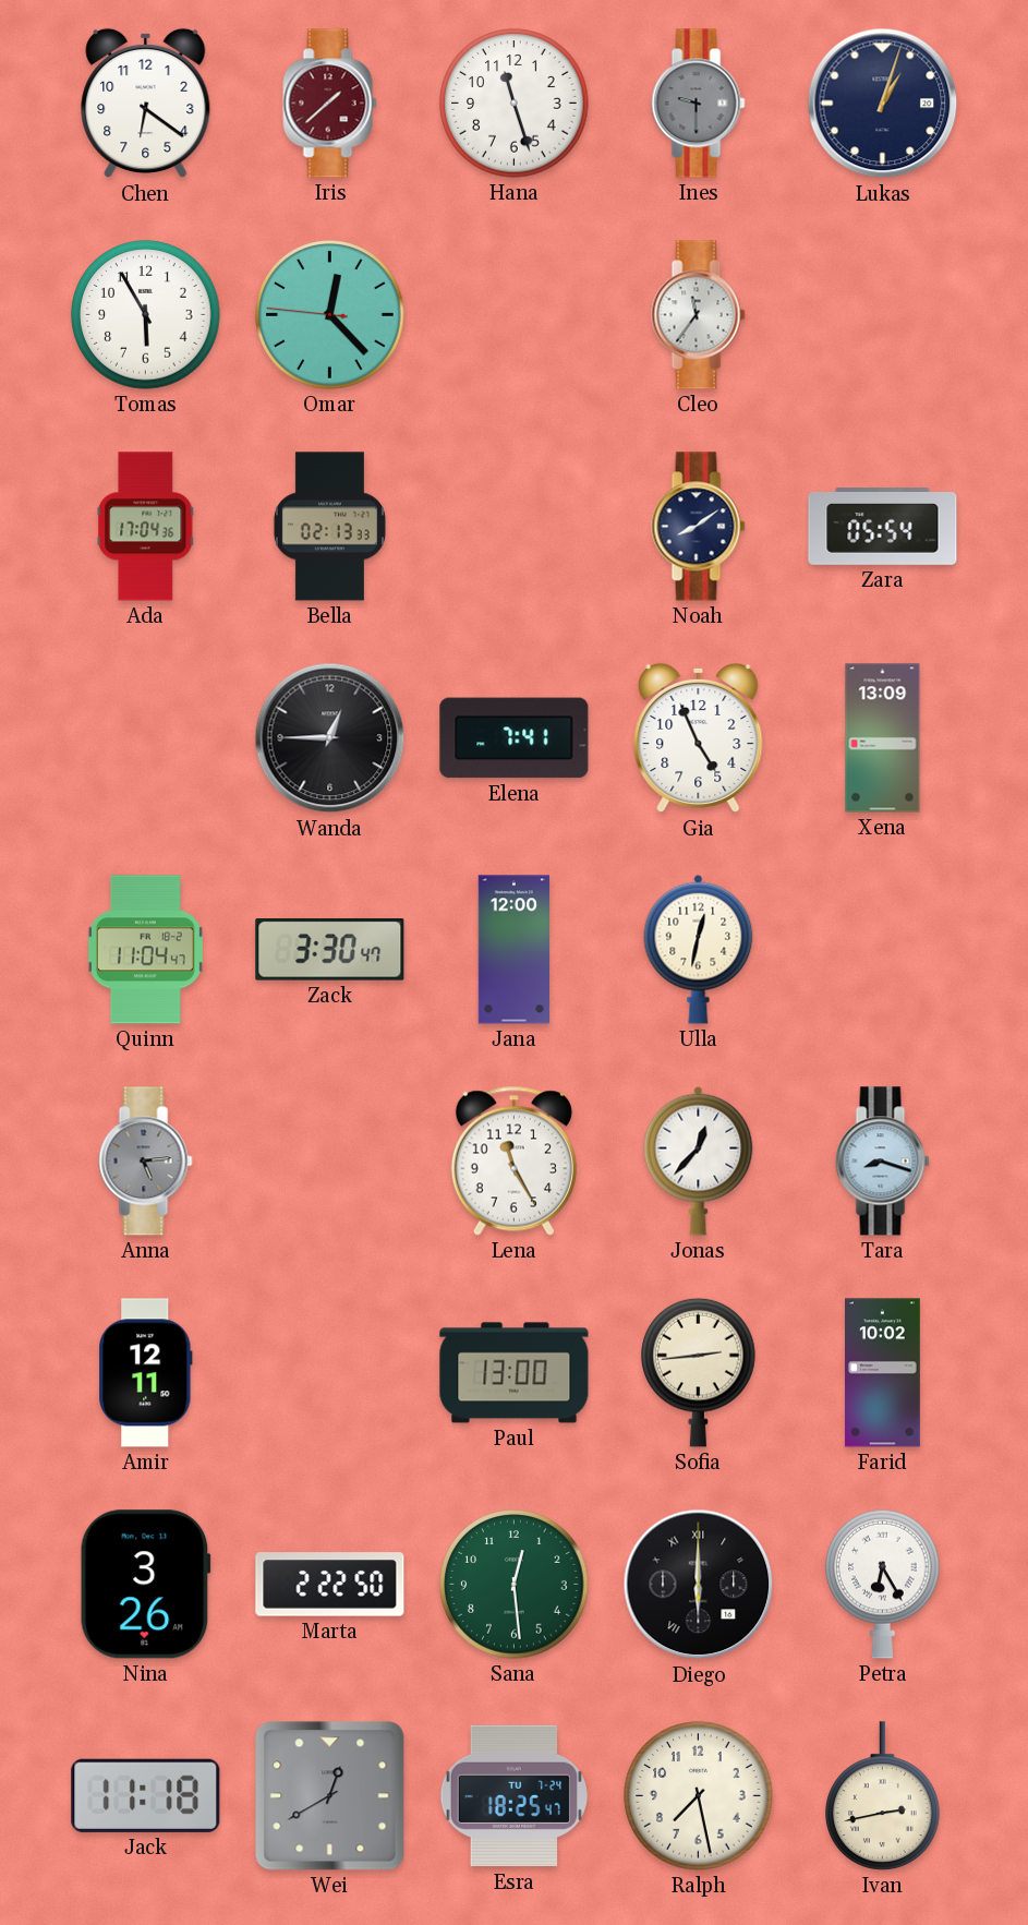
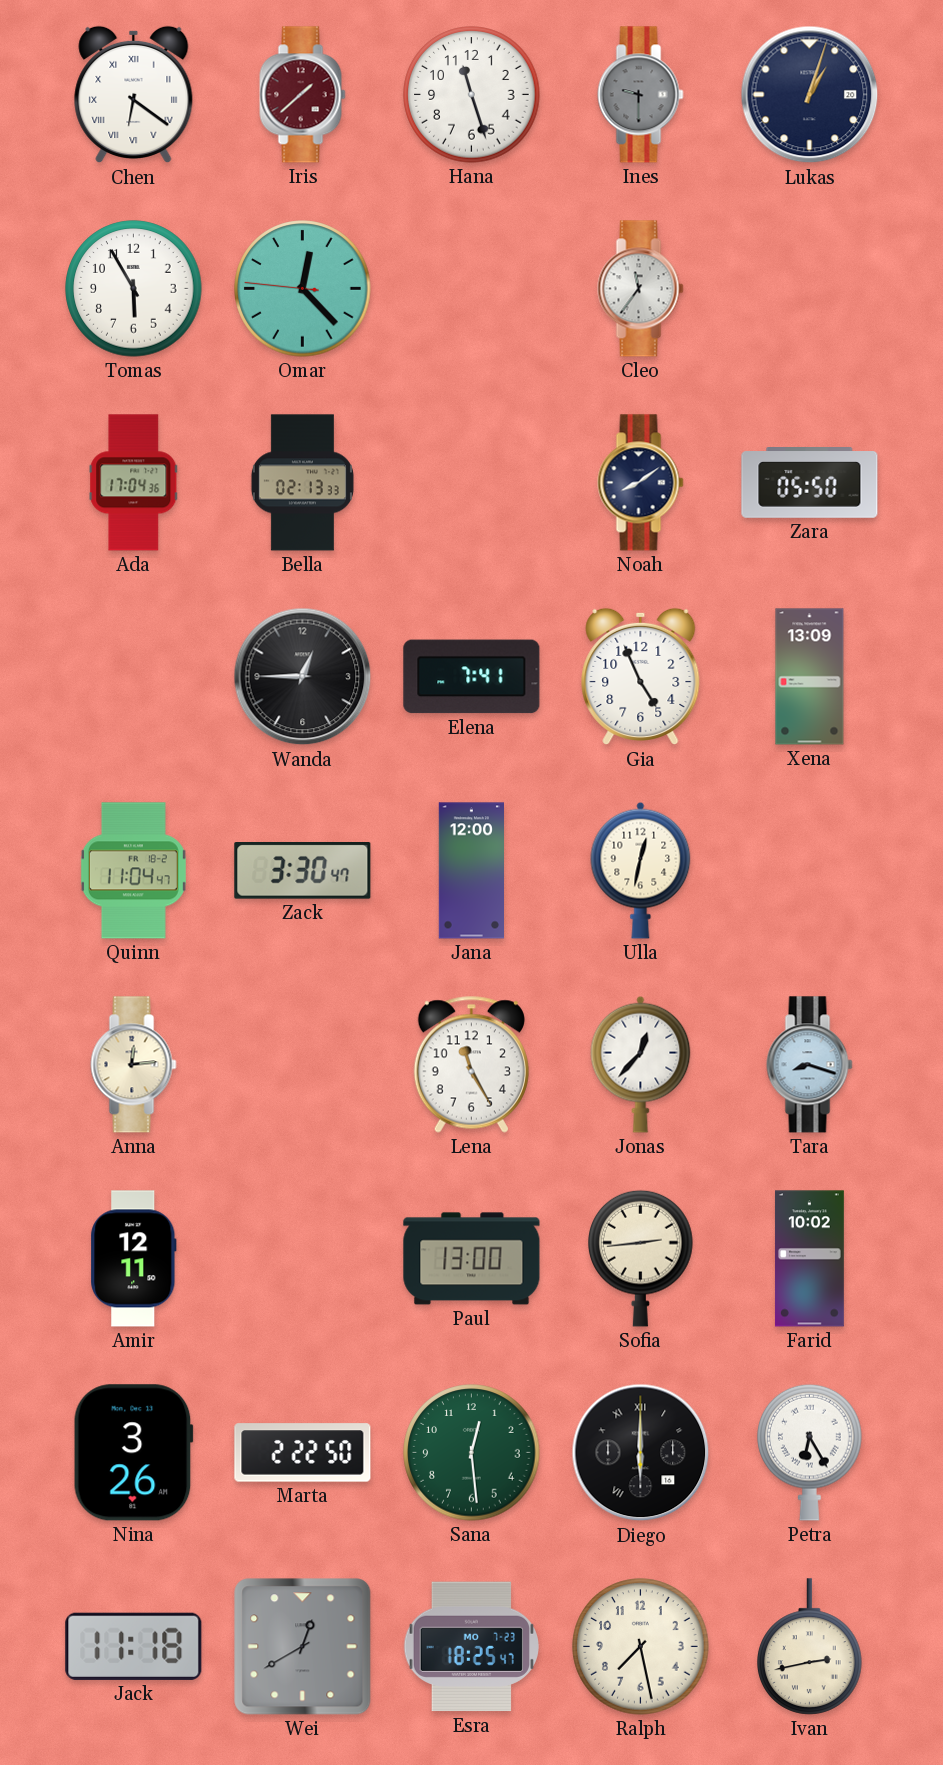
Chen numerals: Arabic -> Roman (134, 95)
Zara: 05:54 -> 05:50 (810, 483)
Anna: 5:14 -> 12:14 (134, 1065)
Anna dial: grey -> cream (134, 1065)
Esra date: TU 7-24 -> MO 7-23 (471, 1647)
